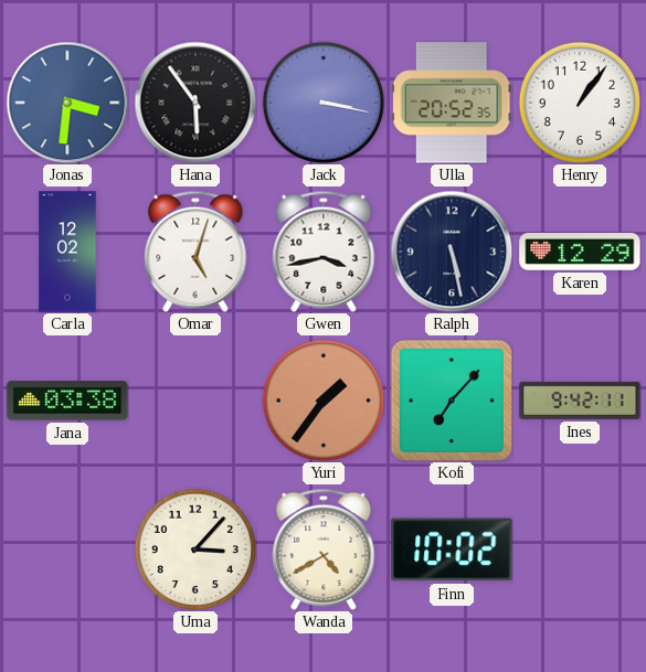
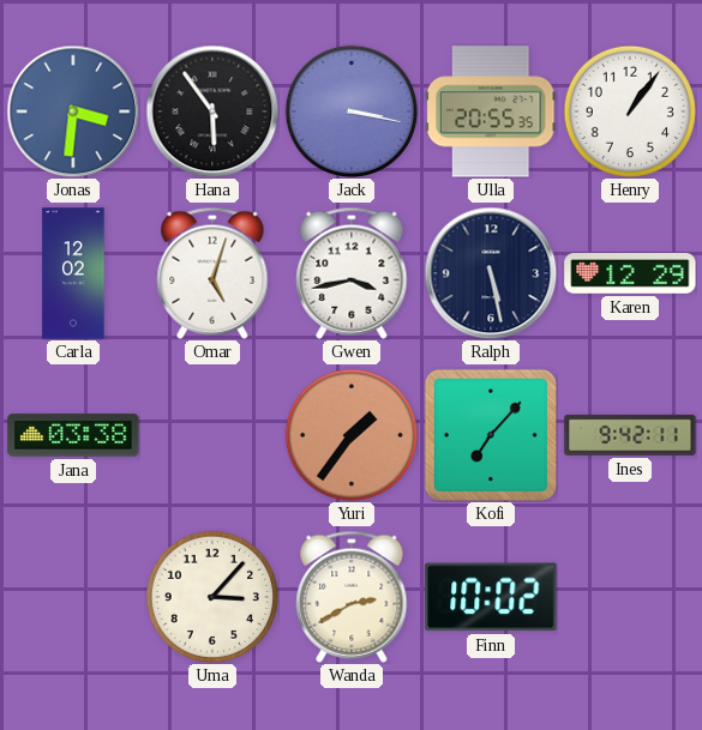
Ulla: 20:52 -> 20:55 (491, 111)
Wanda: 4:40 -> 2:40 (352, 597)
